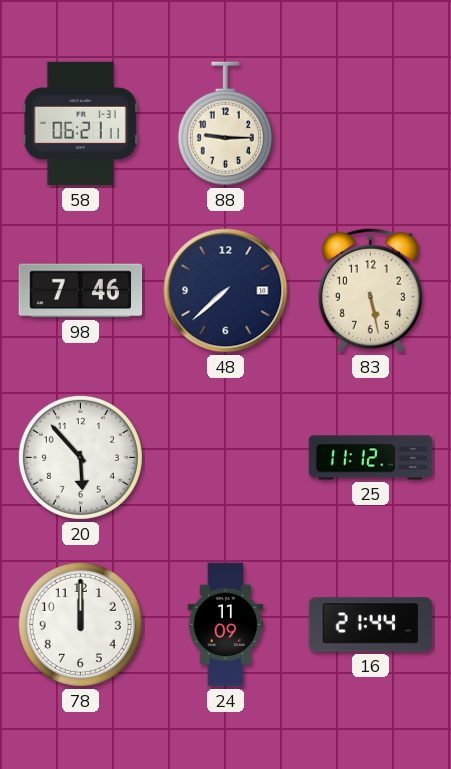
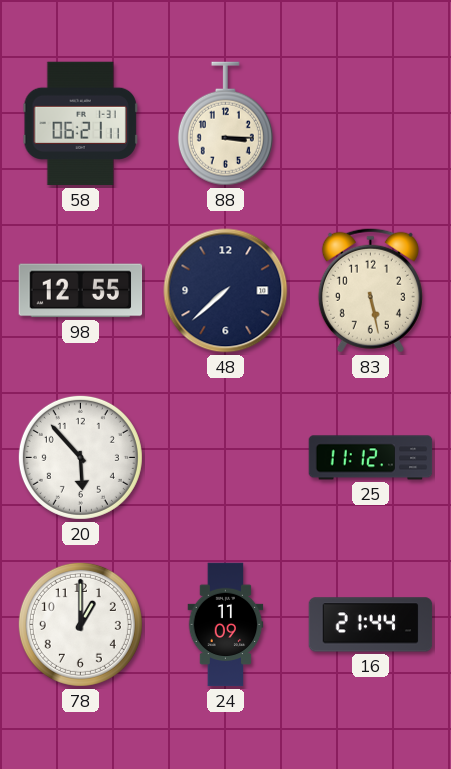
88: 9:15 -> 3:15 (225, 124)
98: 7:46 -> 12:55 (81, 291)
78: 12:00 -> 1:00 (80, 624)
